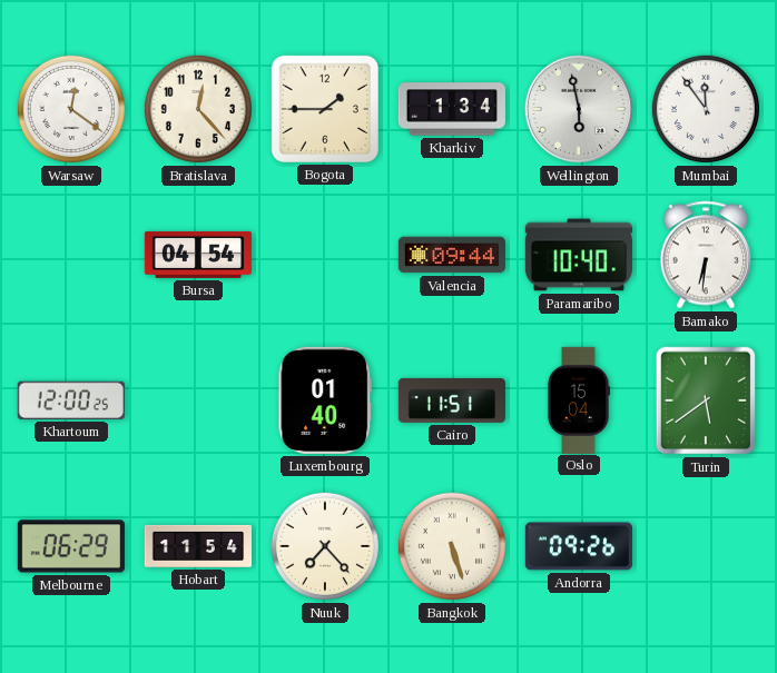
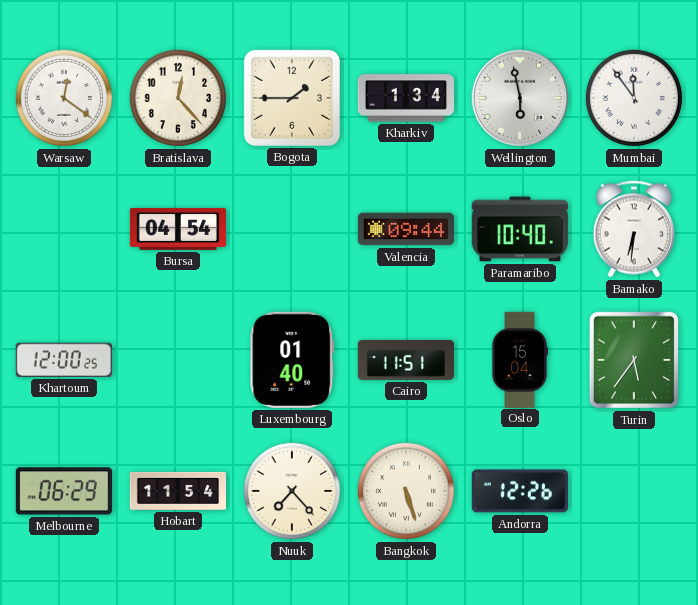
Turin: 5:39 -> 5:36 (634, 360)
Andorra: 09:26 -> 12:26 (520, 491)
